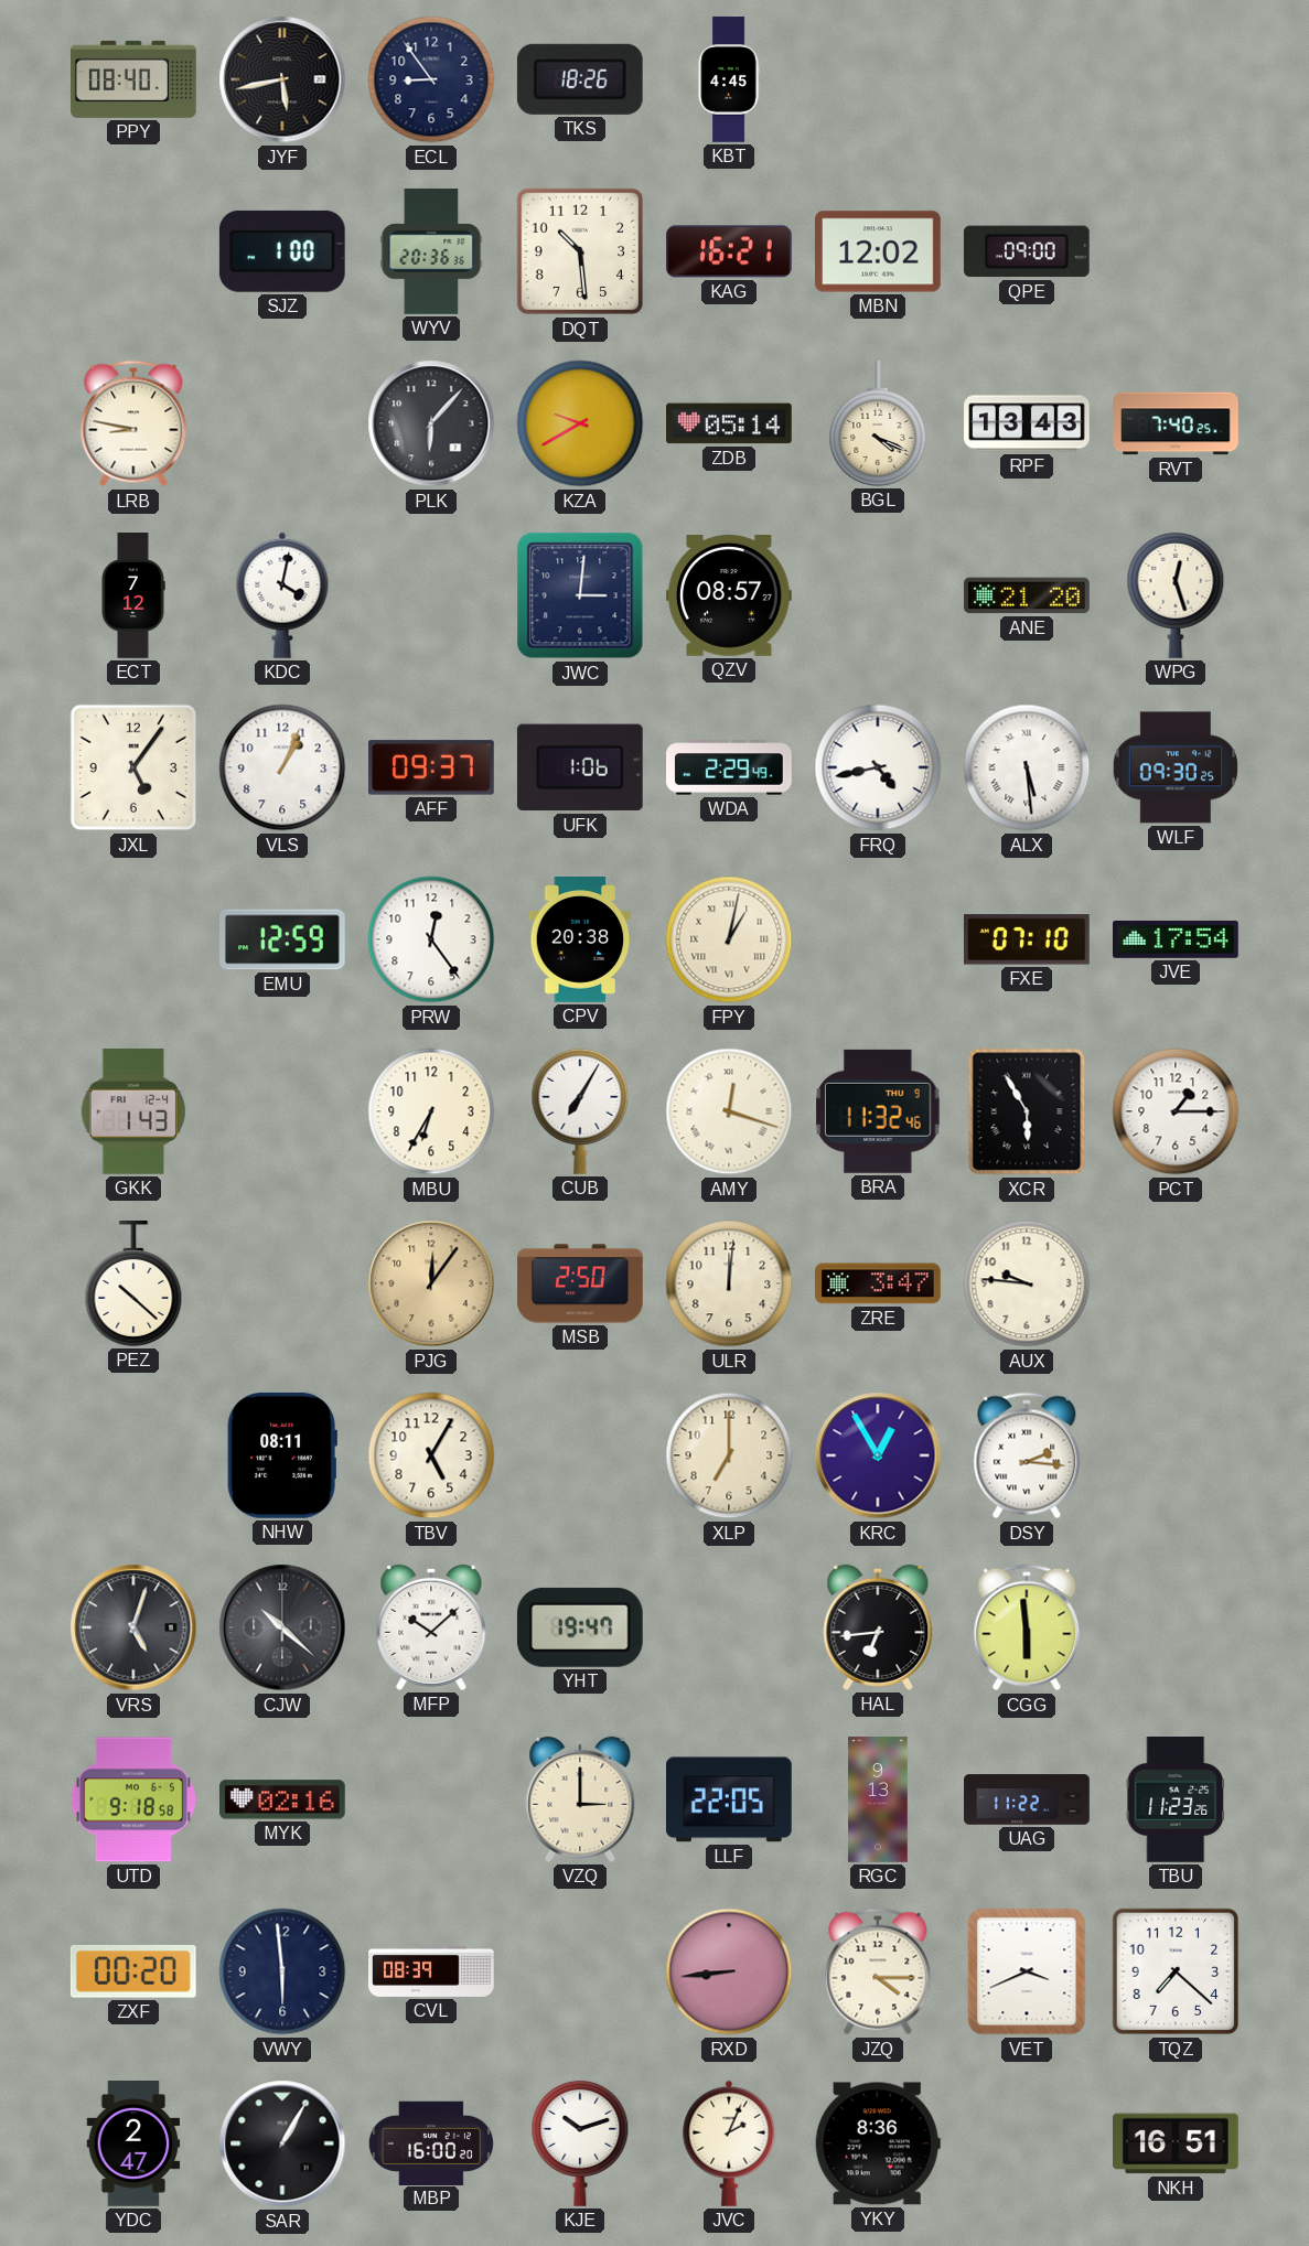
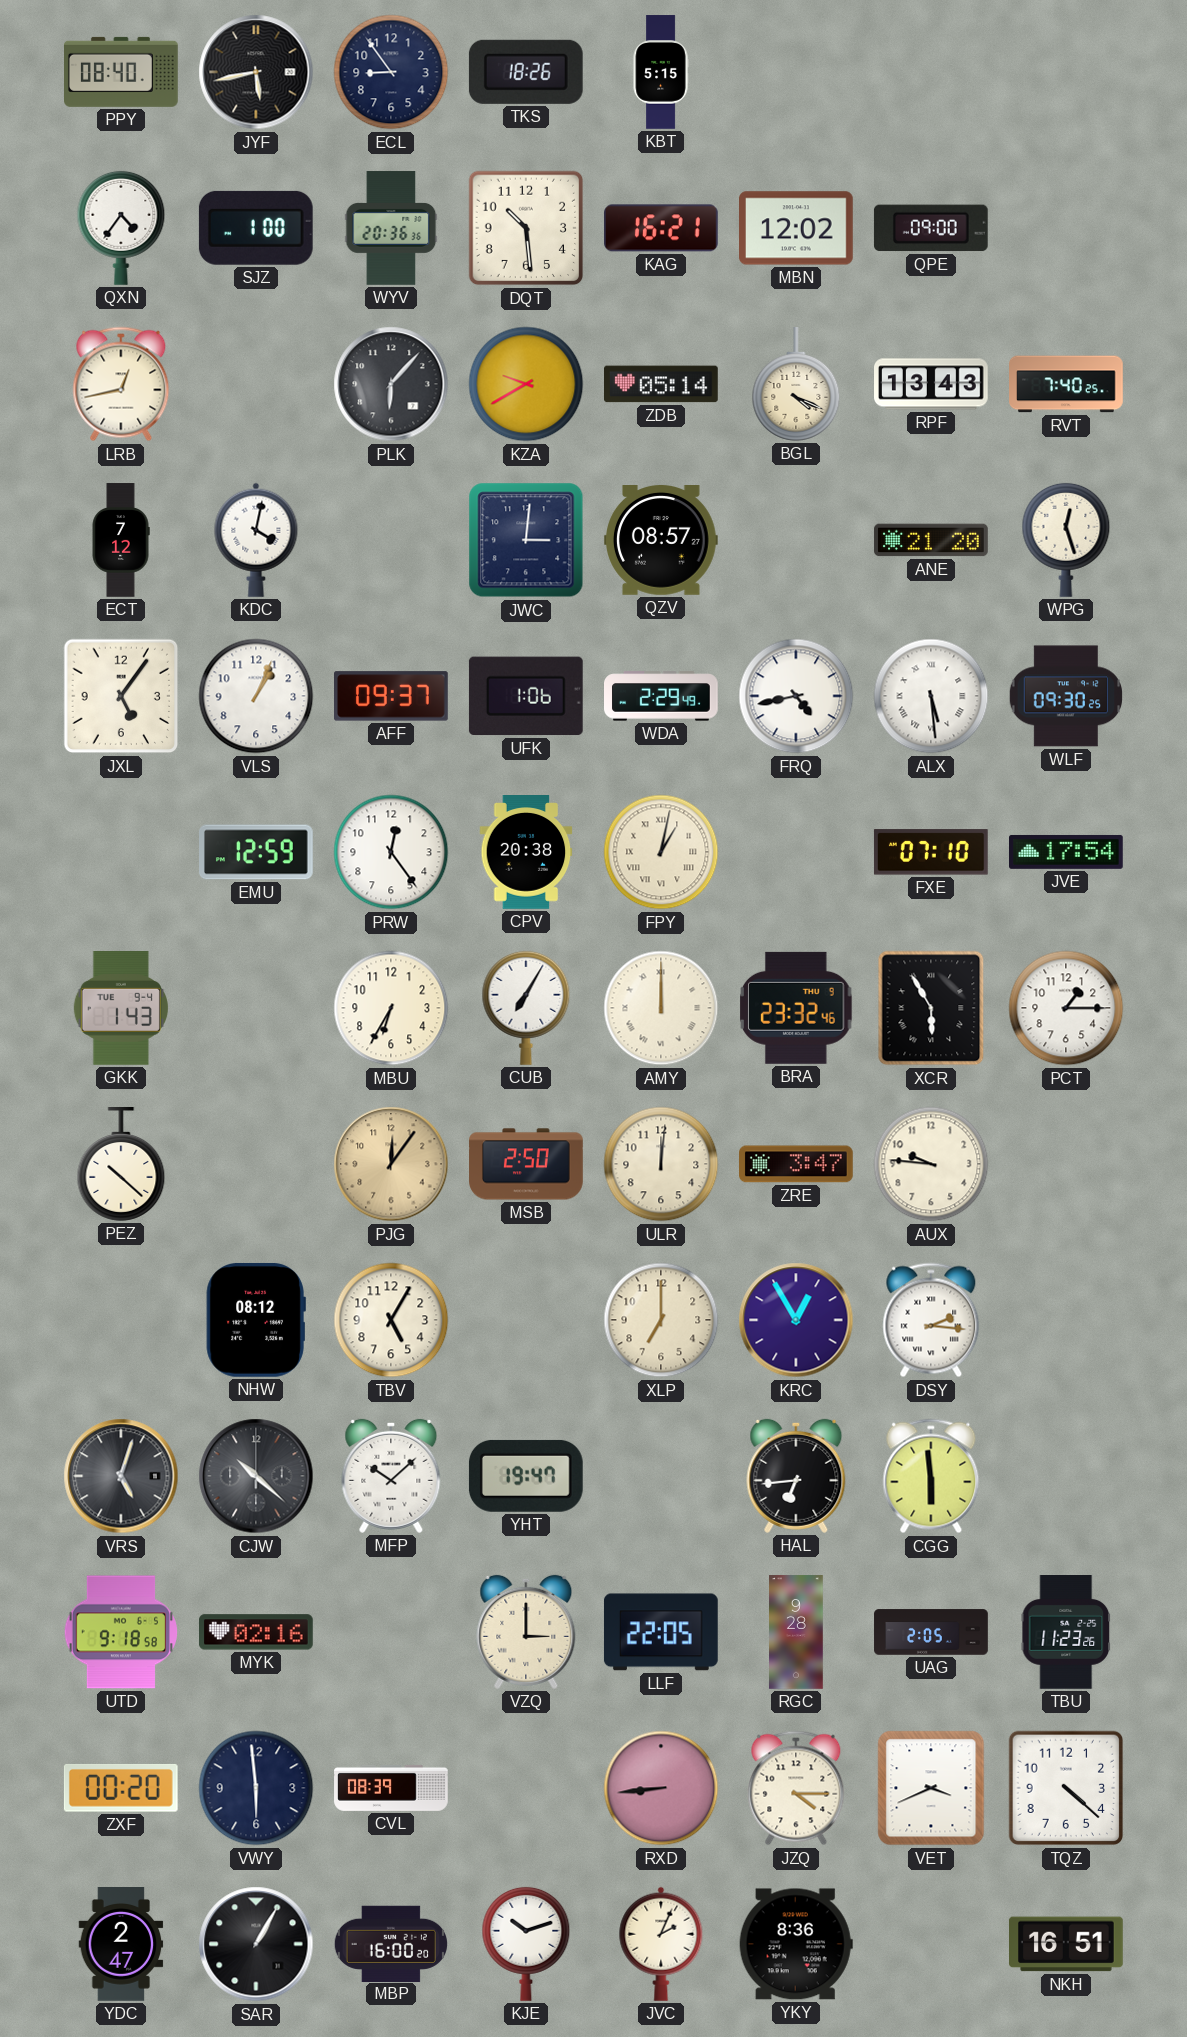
KBT: 4:45 -> 5:15 (661, 72)
QXN: none -> 4:36 (121, 228)
LRB: 8:47 -> 12:43 (121, 384)
GKK date: FRI 12-4 -> TUE 9-4 (121, 1009)
AMY: 12:18 -> 12:00 (661, 1008)
BRA: 11:32 -> 23:32 (796, 1008)
NHW: 08:11 -> 08:12 (256, 1320)
RGC: 9:13 -> 9:28 (796, 1632)
UAG: 11:22 -> 2:05 (931, 1632)
TQZ: 7:22 -> 4:22 (1066, 1788)
